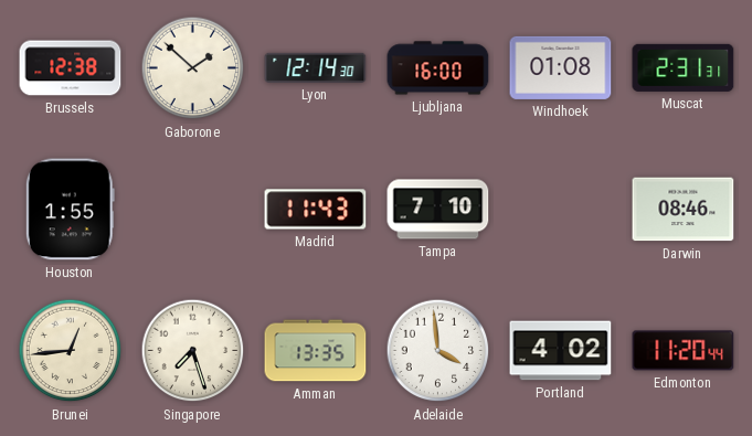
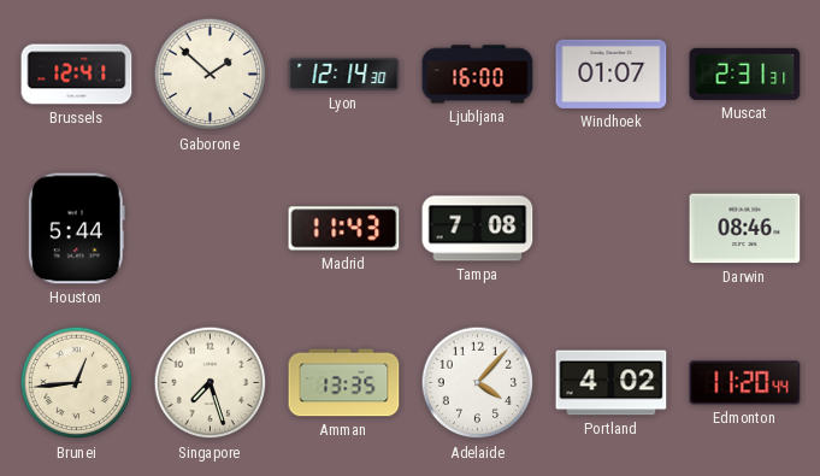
Brussels: 12:38 -> 12:41 (77, 75)
Windhoek: 01:08 -> 01:07 (612, 74)
Houston: 1:55 -> 5:44 (76, 229)
Tampa: 7:10 -> 7:08 (478, 229)
Adelaide: 3:59 -> 4:07 (478, 383)
